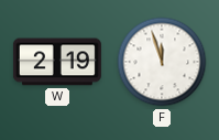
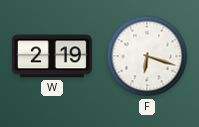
F: 11:57 -> 6:18 (147, 56)
